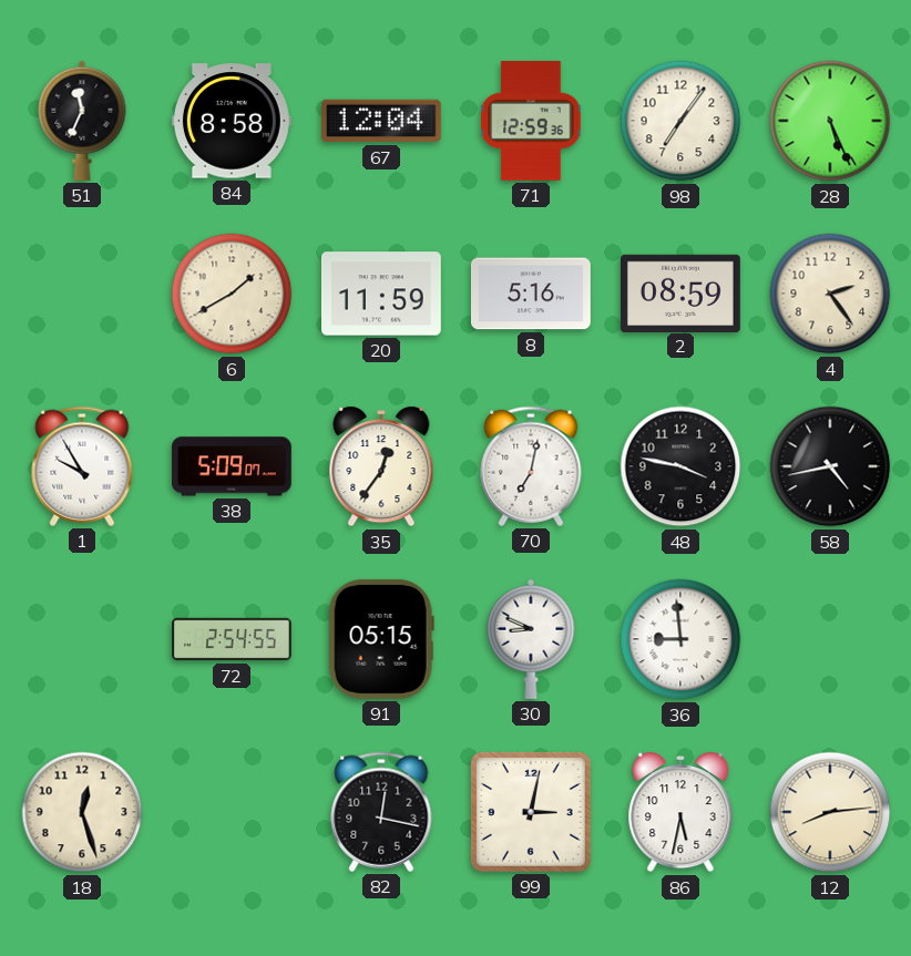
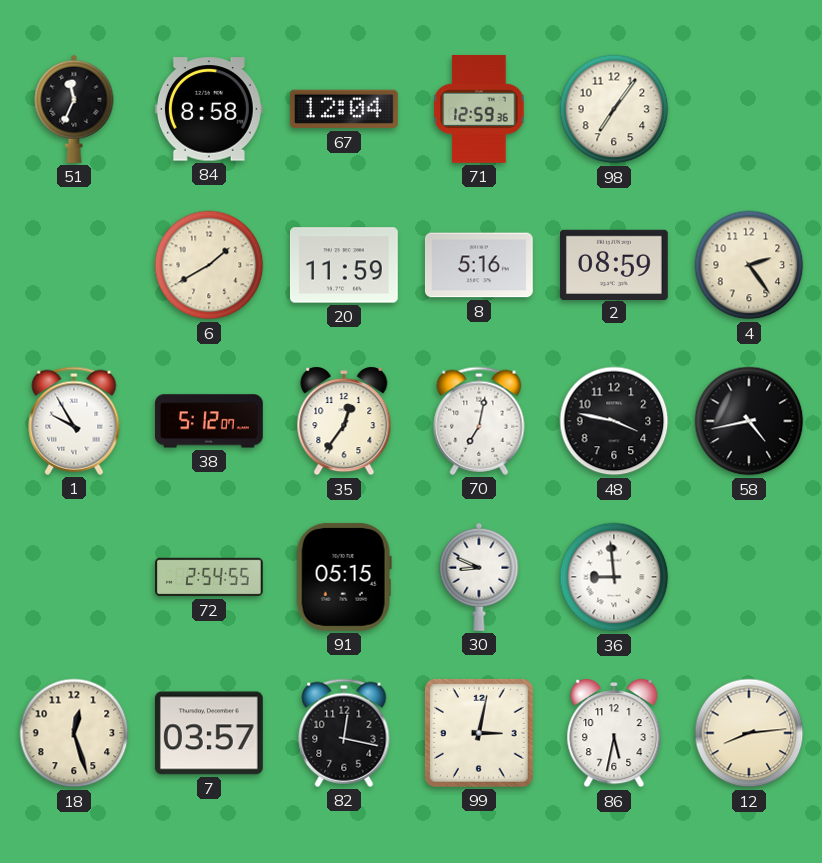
28: 5:26 -> none (830, 121)
38: 5:09 -> 5:12 (209, 421)
7: none -> 03:57 (209, 733)
